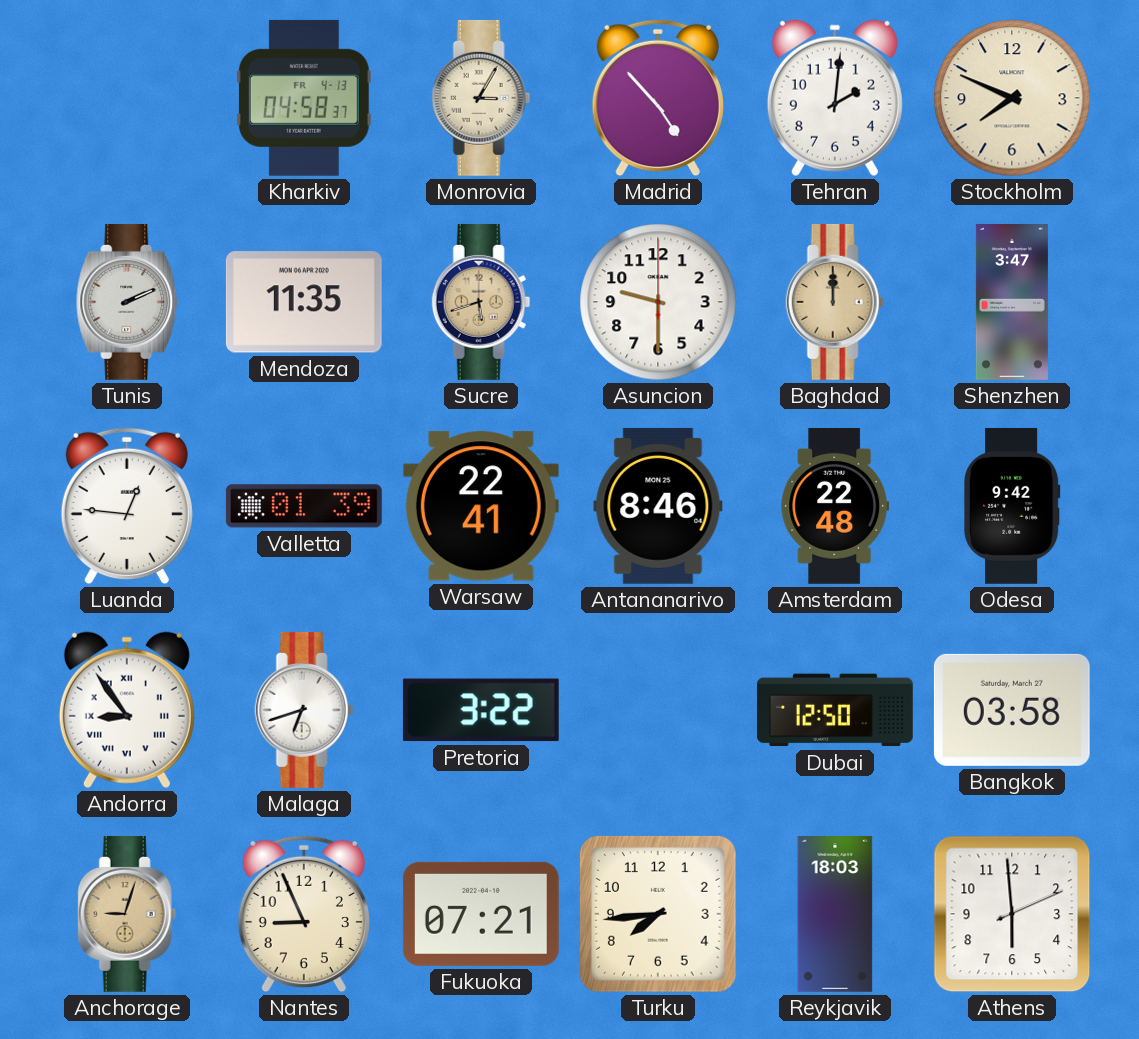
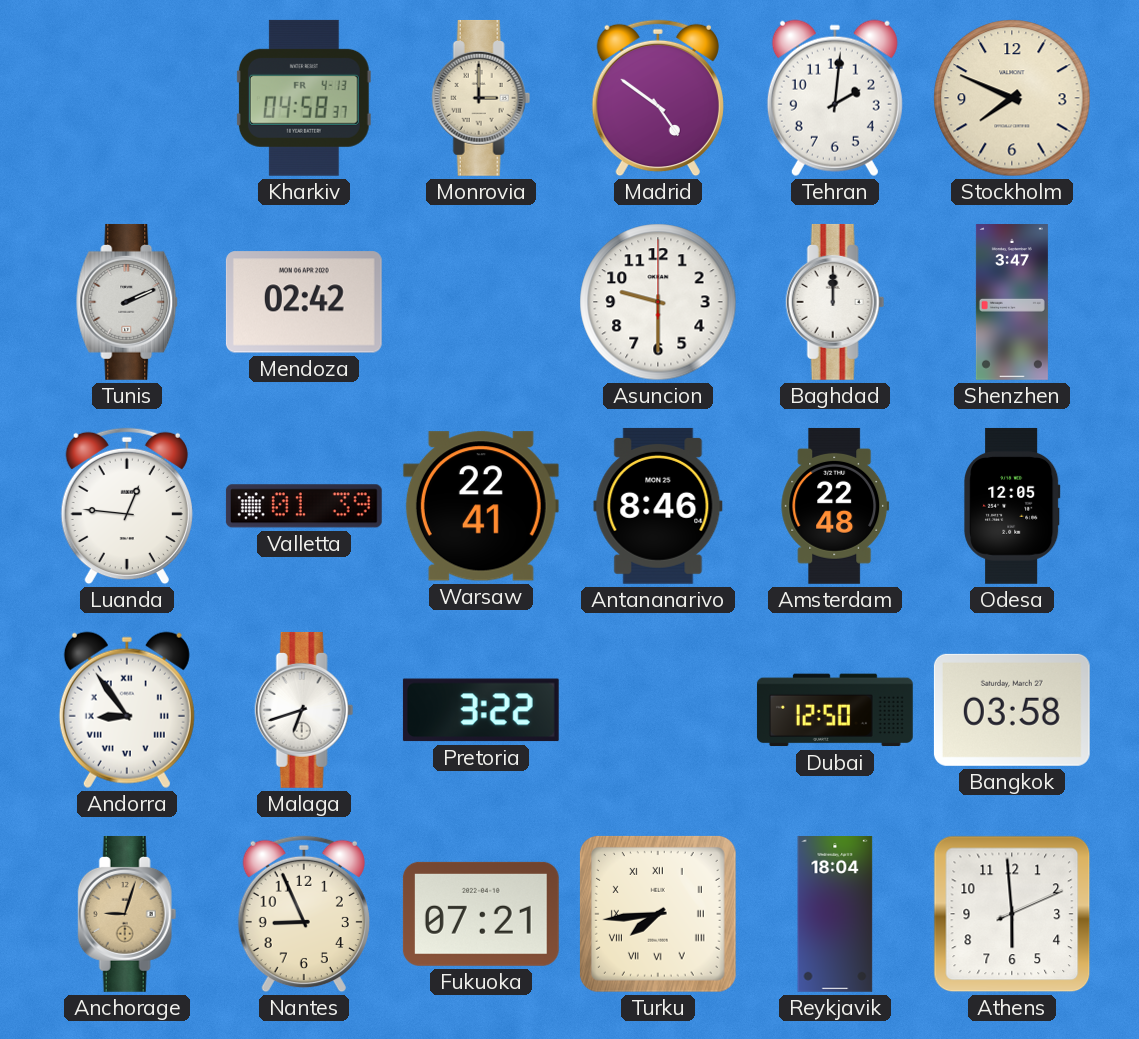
Monrovia: 3:05 -> 3:00 (481, 98)
Madrid: 4:53 -> 4:51 (658, 98)
Mendoza: 11:35 -> 02:42 (304, 302)
Sucre: 5:42 -> none (481, 302)
Baghdad dial: champagne -> white (835, 302)
Odesa: 9:42 -> 12:05 (1012, 506)
Turku numerals: Arabic -> Roman (658, 914)
Reykjavik: 18:03 -> 18:04 (835, 915)
